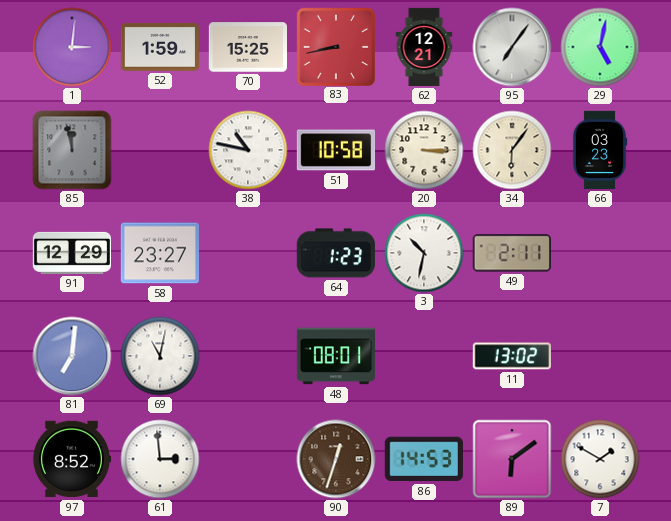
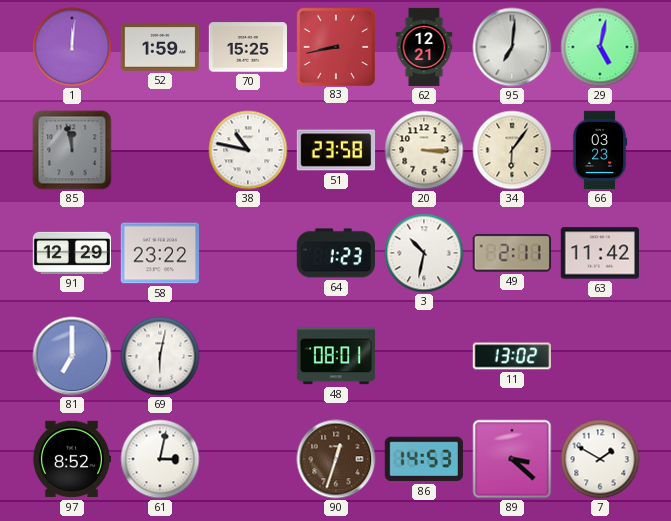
1: 3:01 -> 12:01 (72, 47)
95: 7:06 -> 7:01 (512, 47)
51: 10:58 -> 23:58 (336, 150)
58: 23:27 -> 23:22 (159, 253)
63: none -> 11:42 (599, 253)
81: 7:01 -> 7:00 (72, 356)
69: 11:02 -> 6:02 (160, 356)
61: 2:59 -> 3:02 (160, 459)
89: 6:09 -> 3:22 (512, 459)
